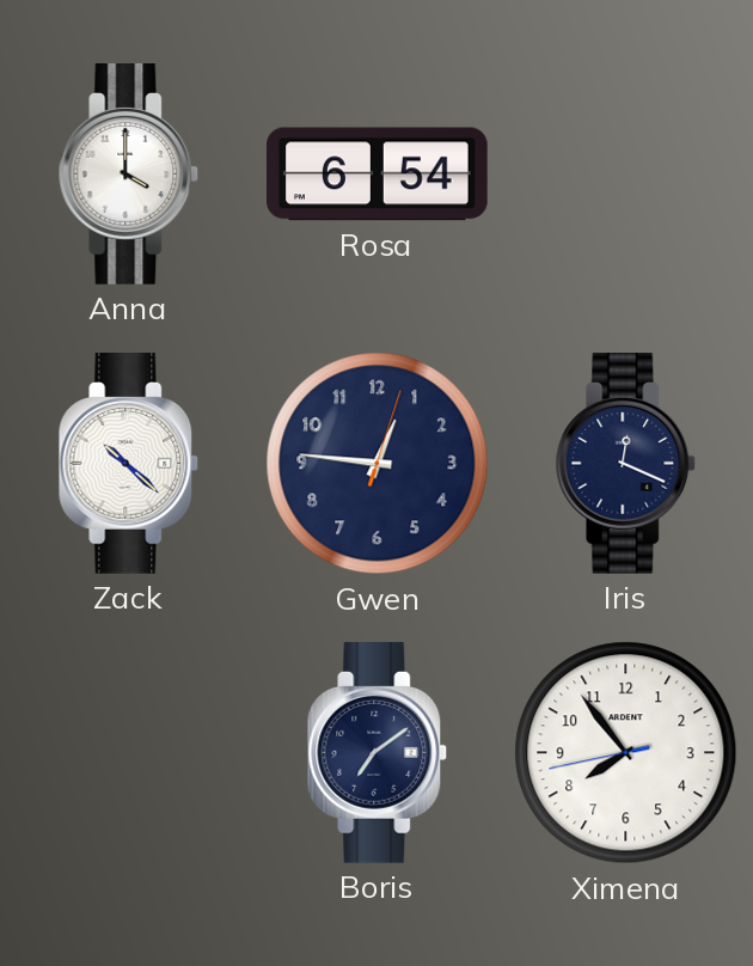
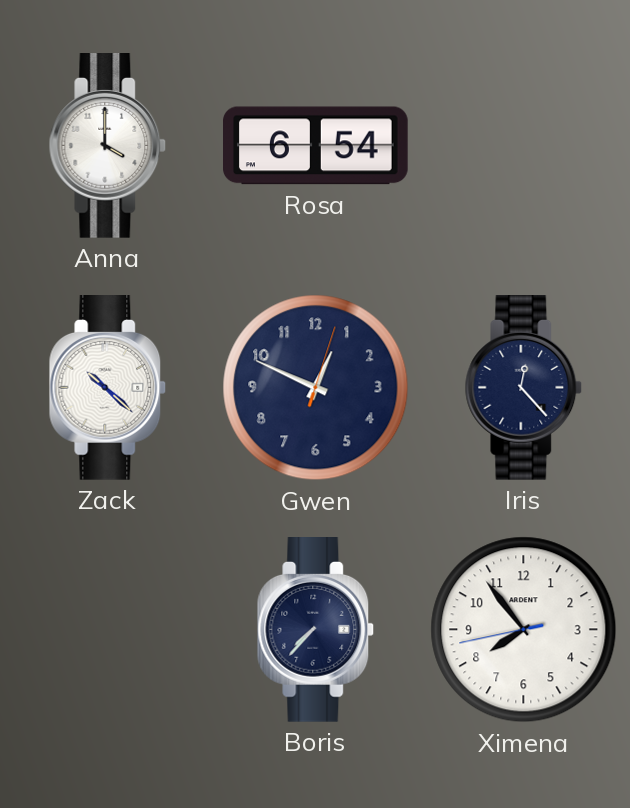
Gwen: 12:46 -> 12:49 (316, 388)
Iris: 12:19 -> 12:23 (524, 388)
Boris: 7:09 -> 7:37 (316, 630)
